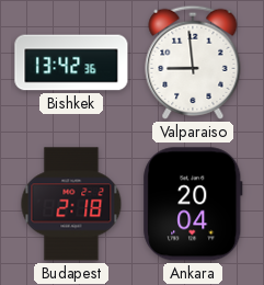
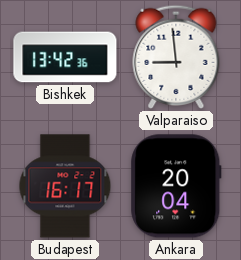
Budapest: 2:18 -> 16:17 (65, 186)
